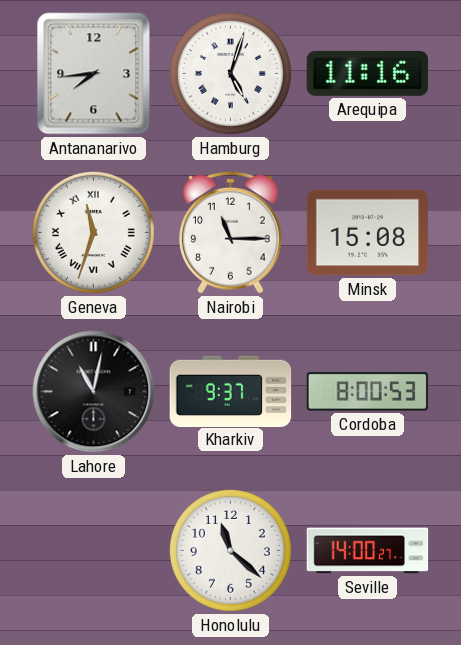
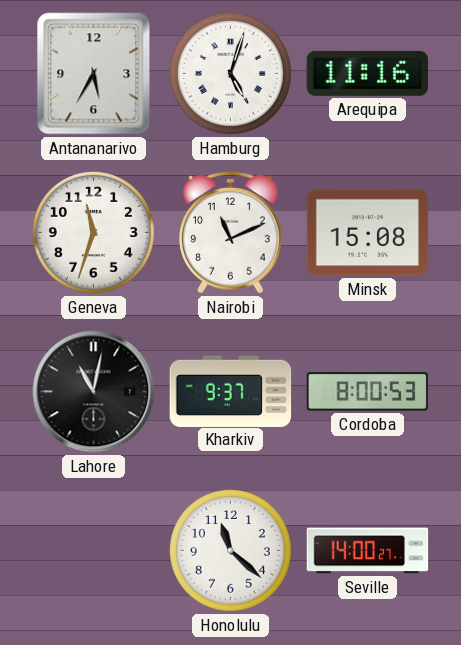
Antananarivo: 7:44 -> 5:35 (94, 74)
Geneva numerals: Roman -> Arabic (93, 232)
Nairobi: 11:15 -> 11:11 (231, 233)
